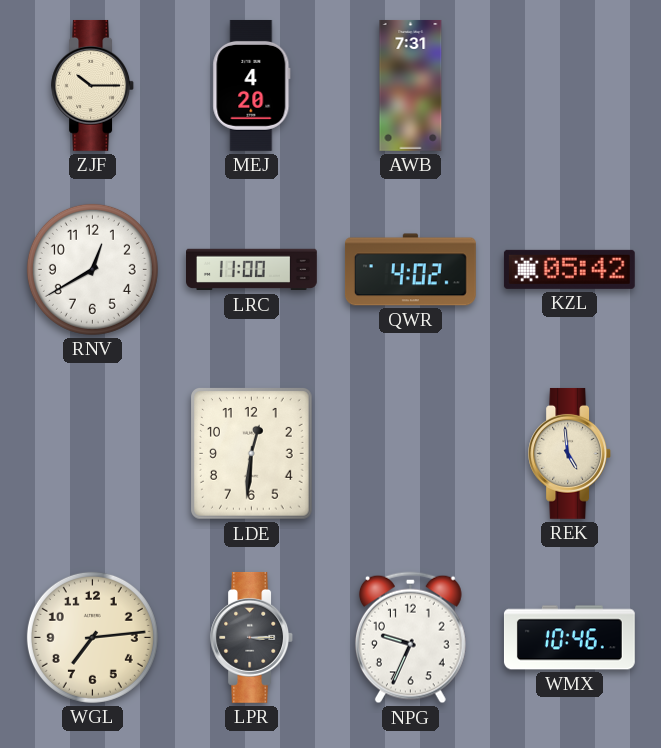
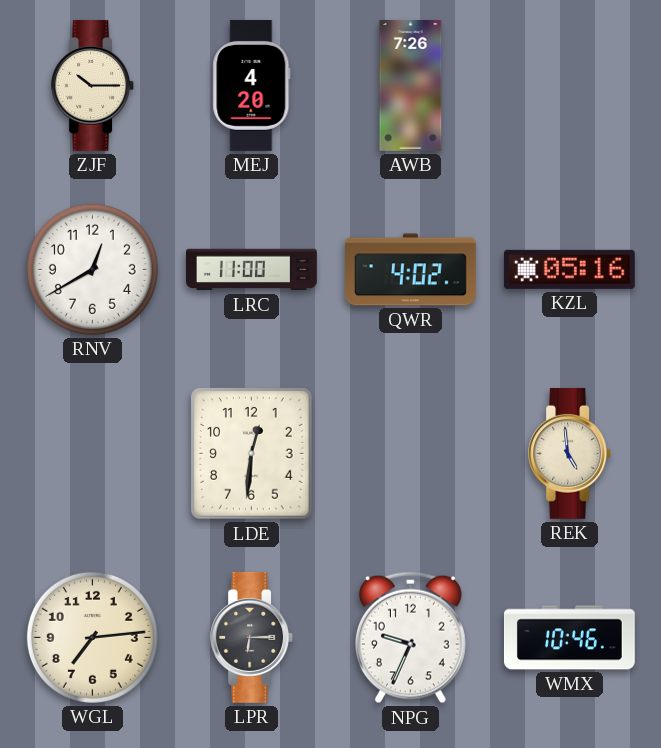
AWB: 7:31 -> 7:26 (411, 85)
KZL: 05:42 -> 05:16 (569, 269)
LPR: 3:15 -> 6:15 (252, 637)
